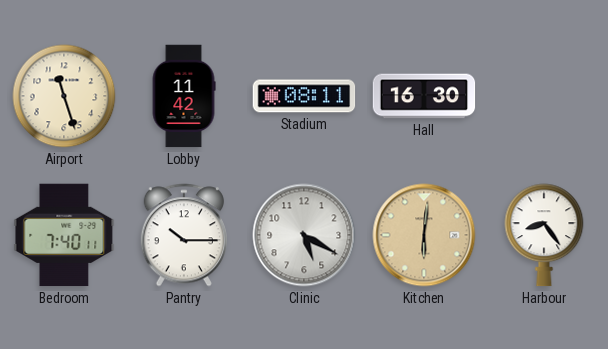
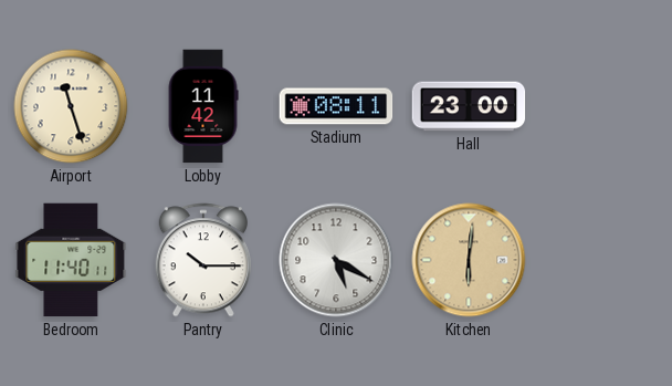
Hall: 16:30 -> 23:00 (469, 106)
Bedroom: 7:40 -> 11:40 (71, 260)
Harbour: 8:24 -> none (544, 235)
